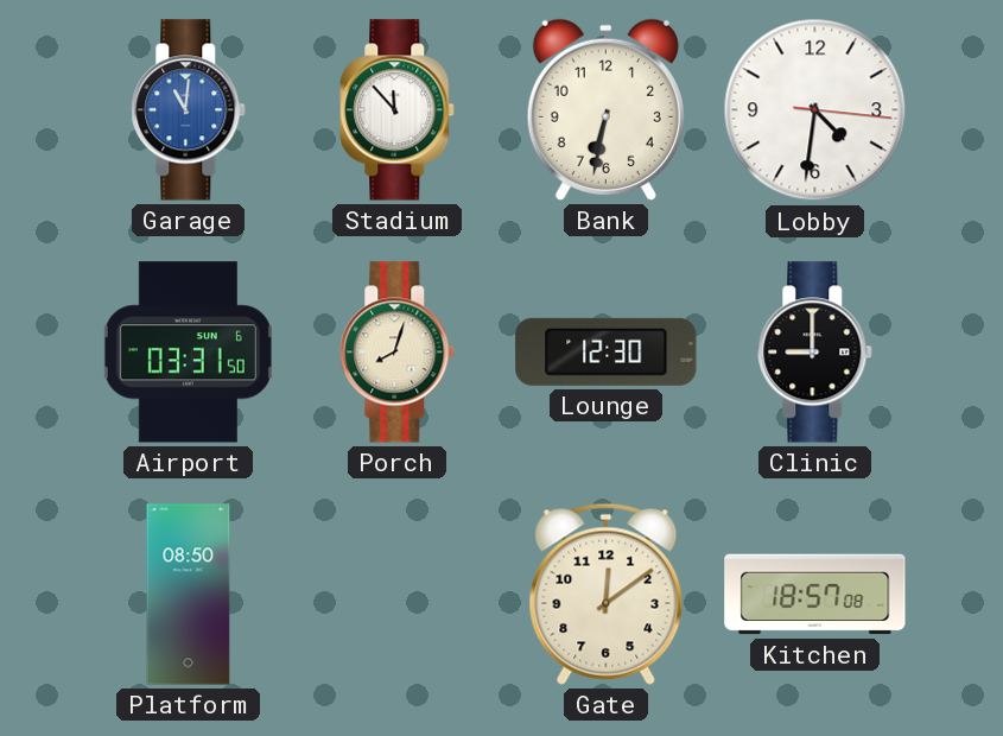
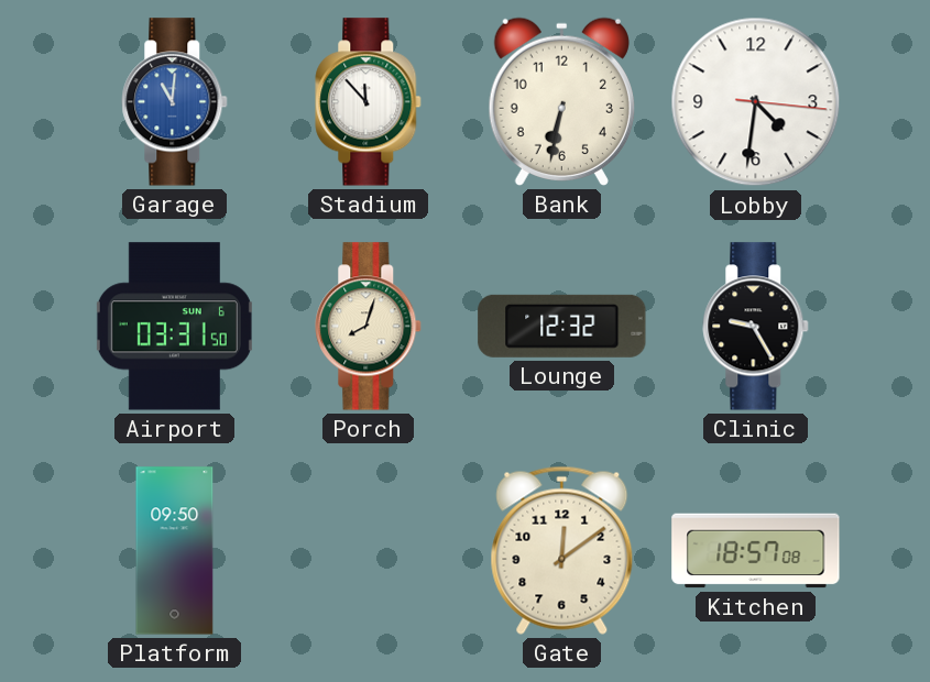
Lounge: 12:30 -> 12:32 (562, 326)
Clinic: 9:00 -> 9:25 (756, 327)
Platform: 08:50 -> 09:50 (175, 551)
